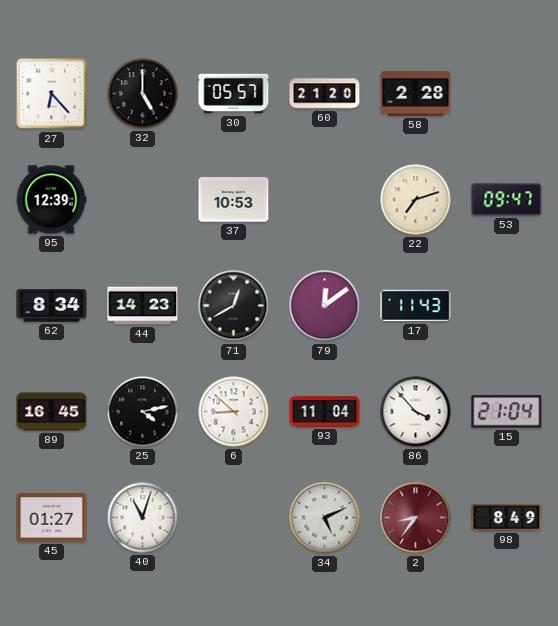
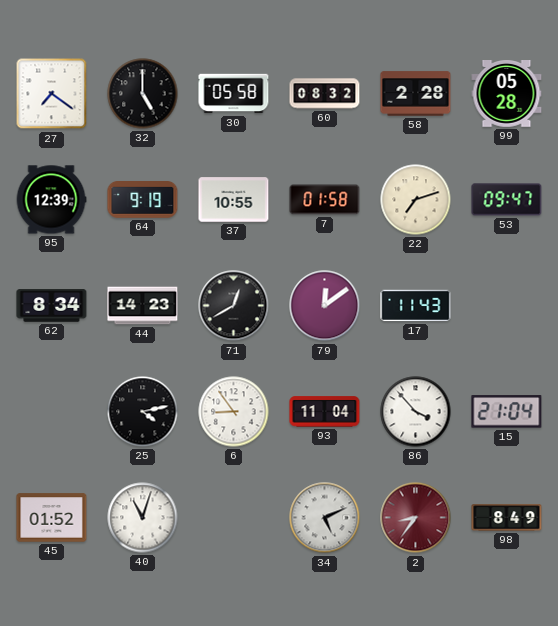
27: 6:23 -> 7:21 (52, 94)
30: 05:57 -> 05:58 (234, 94)
60: 21:20 -> 08:32 (325, 94)
99: none -> 05:28 (507, 94)
64: none -> 9:19 (143, 200)
37: 10:53 -> 10:55 (234, 200)
7: none -> 01:58 (325, 200)
89: 16:45 -> none (52, 412)
6: 8:52 -> 8:54 (234, 412)
45: 01:27 -> 01:52 (52, 518)
